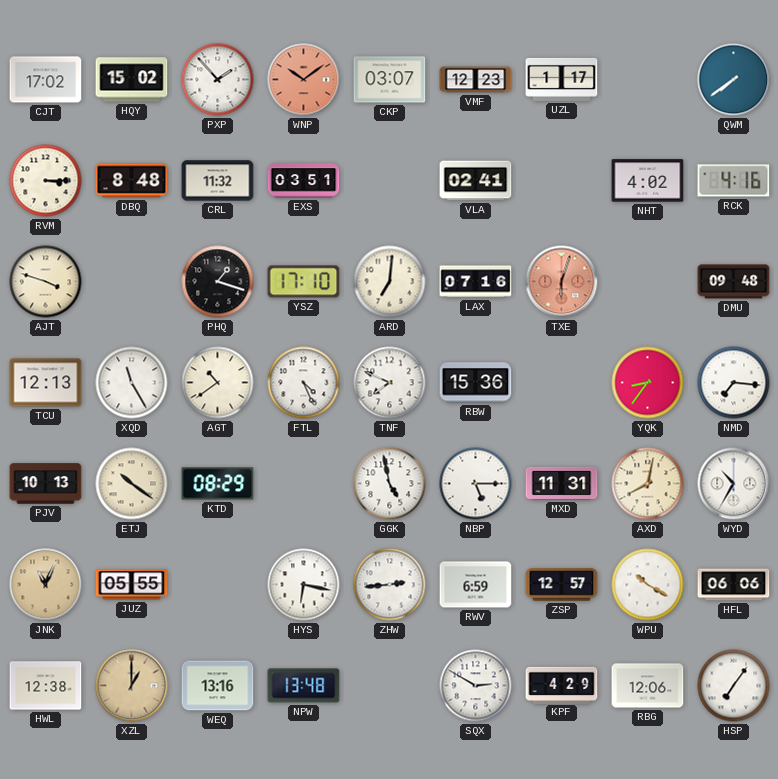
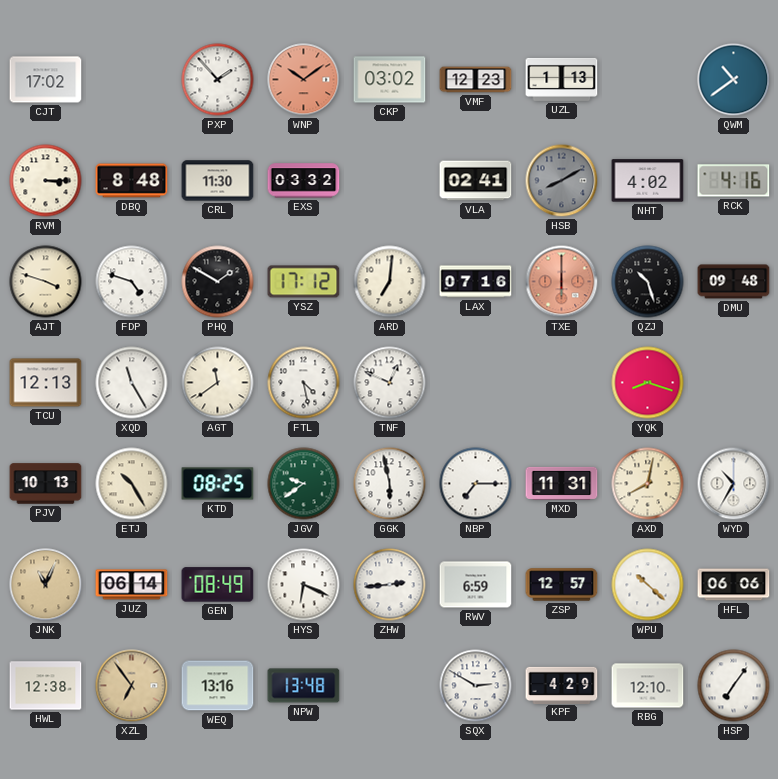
HQY: 15:02 -> none (132, 80)
CKP: 03:07 -> 03:02 (390, 80)
UZL: 1:17 -> 1:13 (562, 79)
QWM: 7:39 -> 10:39 (734, 80)
CRL: 11:32 -> 11:30 (218, 181)
EXS: 03:51 -> 03:32 (304, 181)
HSB: none -> 8:10 (562, 181)
FDP: none -> 4:48 (132, 282)
PHQ: 1:18 -> 1:50 (218, 282)
YSZ: 17:10 -> 17:12 (304, 282)
TXE: 6:03 -> 6:00 (562, 282)
QZJ: none -> 10:27 (648, 282)
AGT: 10:39 -> 11:39 (218, 383)
FTL: 4:26 -> 4:28 (304, 383)
TNF: 7:49 -> 12:49 (390, 383)
RBW: 15:36 -> none (476, 383)
YQK: 8:36 -> 8:18 (648, 383)
NMD: 7:16 -> none (734, 383)
ETJ: 10:21 -> 10:25 (132, 484)
KTD: 08:29 -> 08:25 (218, 484)
JGV: none -> 9:39 (304, 484)
GGK: 4:58 -> 5:58 (390, 484)
NBP: 5:15 -> 7:15 (476, 484)
JUZ: 05:55 -> 06:14 (132, 585)
GEN: none -> 08:49 (218, 585)
HYS: 6:17 -> 6:19 (304, 585)
WPU: 10:20 -> 10:22 (648, 585)
XZL: 1:00 -> 6:54 (132, 686)
RBG: 12:06 -> 12:10 (648, 686)
